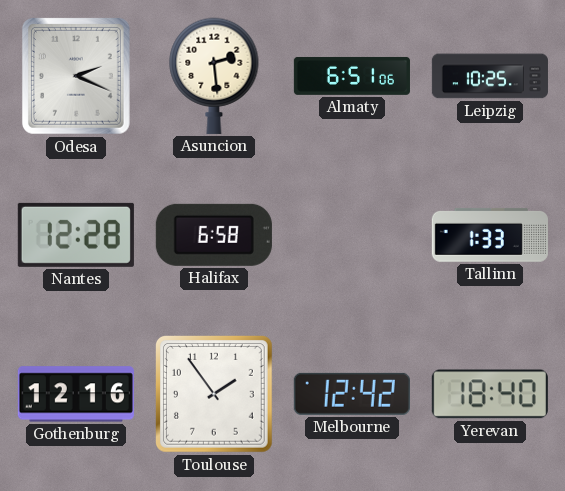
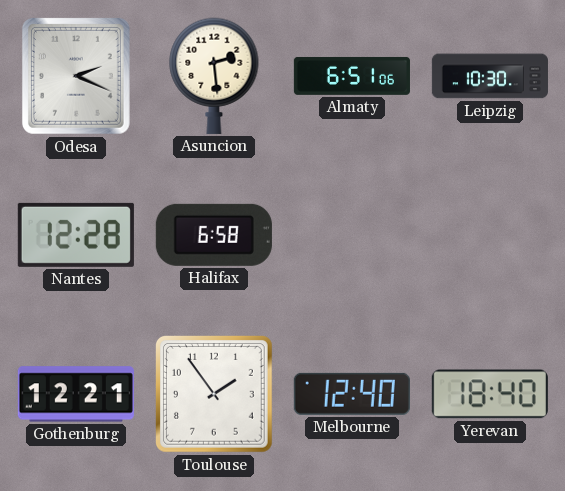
Leipzig: 10:25 -> 10:30 (490, 76)
Tallinn: 1:33 -> none (490, 235)
Gothenburg: 12:16 -> 12:21 (76, 394)
Melbourne: 12:42 -> 12:40 (352, 394)
